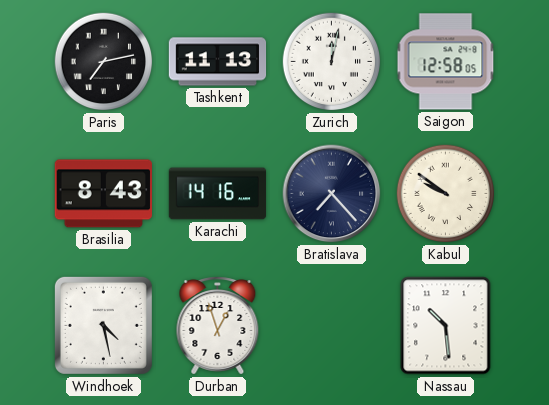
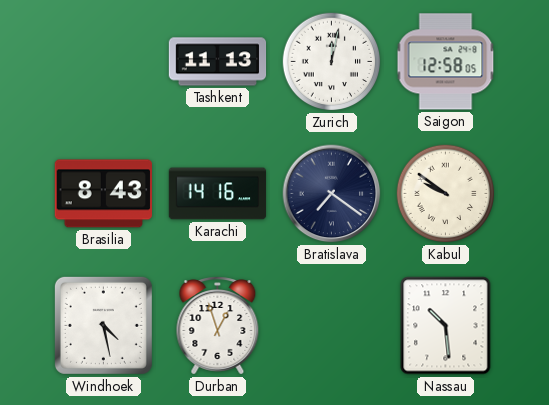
Paris: 7:13 -> none (104, 62)
Bratislava: 7:23 -> 7:21 (332, 194)
